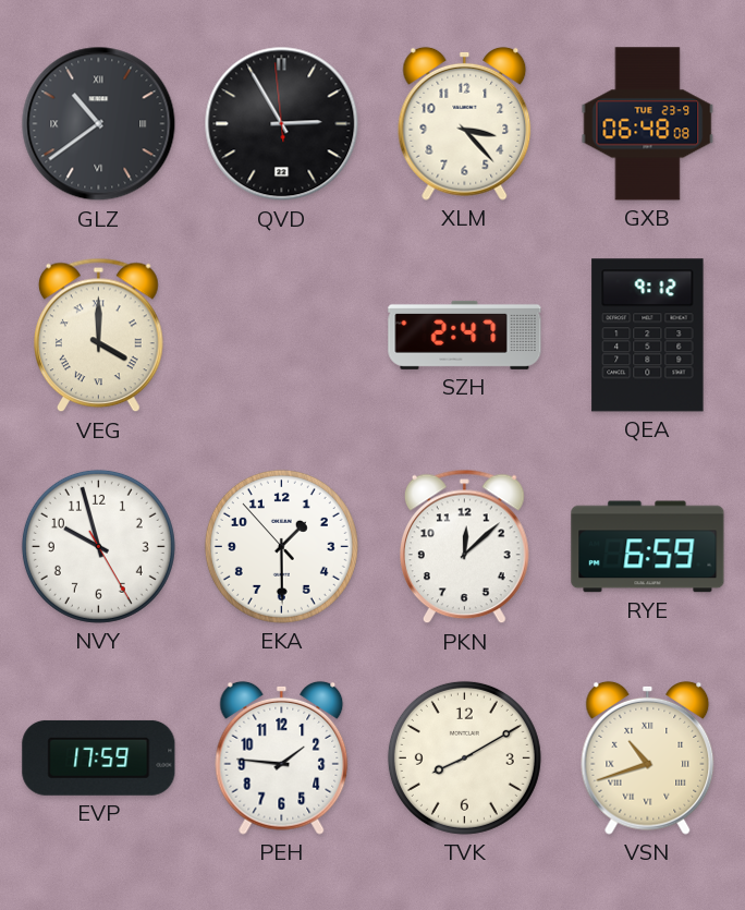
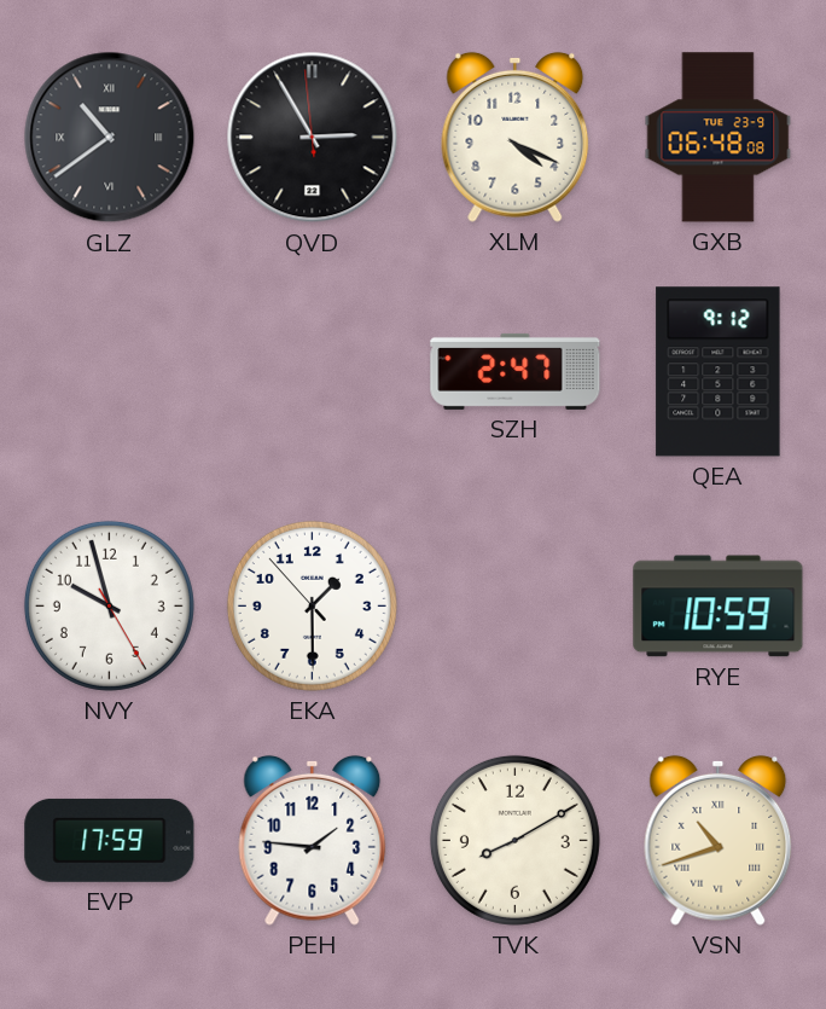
XLM: 3:23 -> 4:19 (516, 137)
VEG: 4:00 -> none (99, 336)
PKN: 12:08 -> none (465, 547)
RYE: 6:59 -> 10:59 (719, 607)
